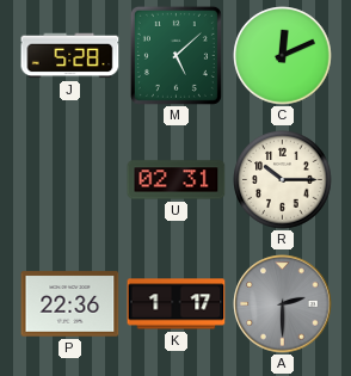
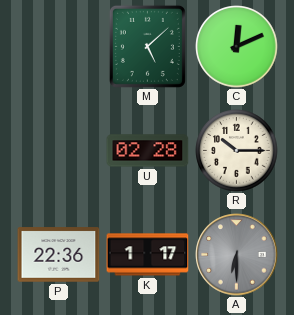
J: 5:28 -> none (70, 56)
U: 02:31 -> 02:28 (148, 151)
A: 2:30 -> 6:30 (237, 255)
